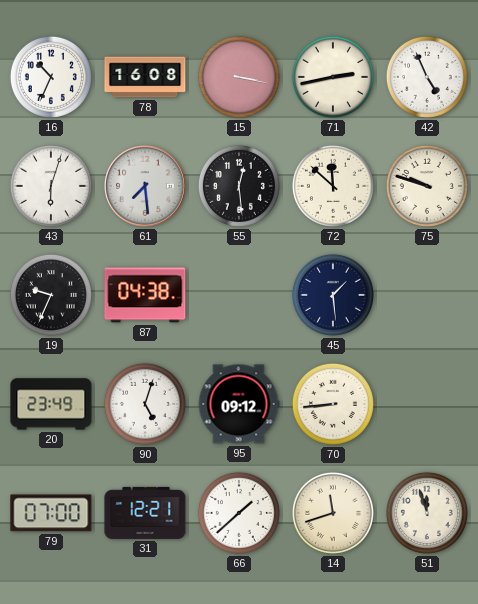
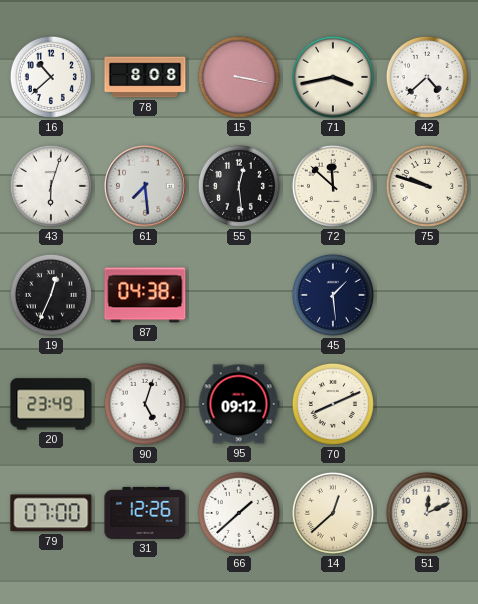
16: 10:34 -> 10:38 (51, 77)
78: 16:08 -> 8:08 (145, 77)
71: 2:43 -> 3:43 (333, 77)
42: 4:56 -> 4:38 (427, 77)
19: 9:34 -> 12:34 (51, 295)
70: 8:44 -> 8:11 (333, 404)
31: 12:21 -> 12:26 (145, 513)
14: 11:42 -> 12:38 (333, 513)
51: 11:57 -> 12:11 (427, 513)
